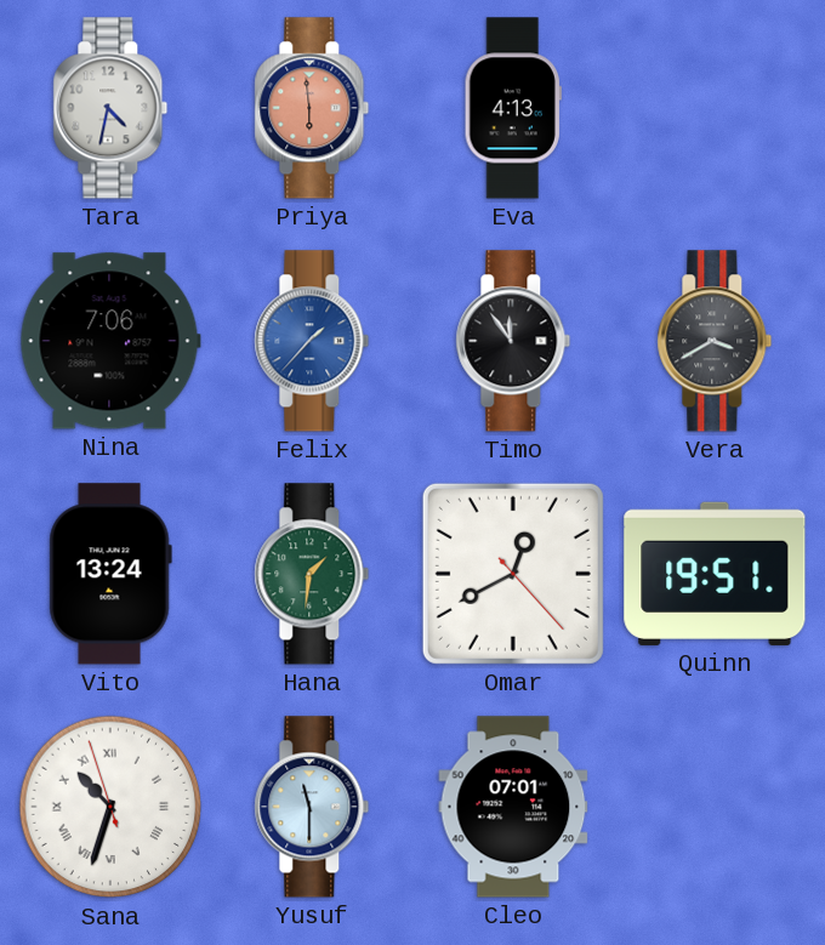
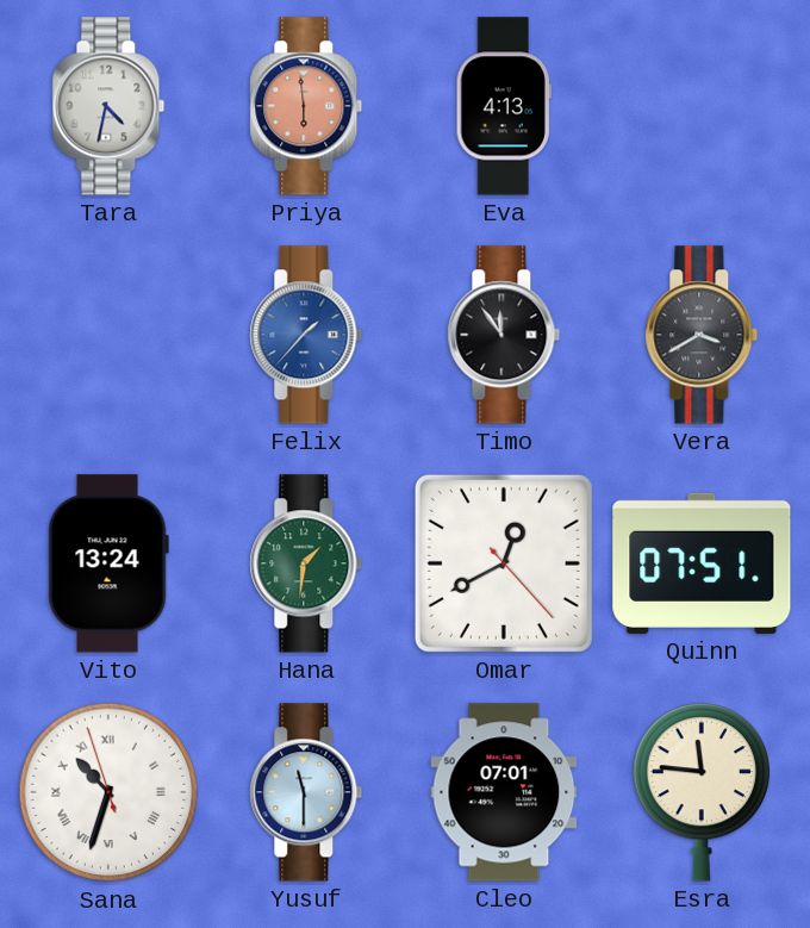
Nina: 7:06 -> none (110, 341)
Quinn: 19:51 -> 07:51 (702, 563)
Esra: none -> 11:46 (702, 793)
